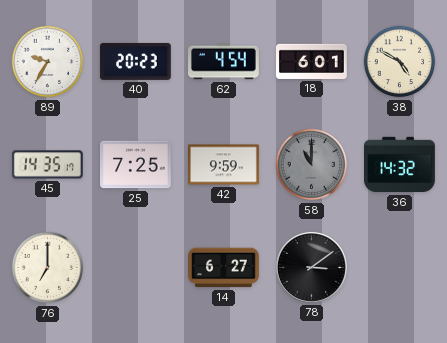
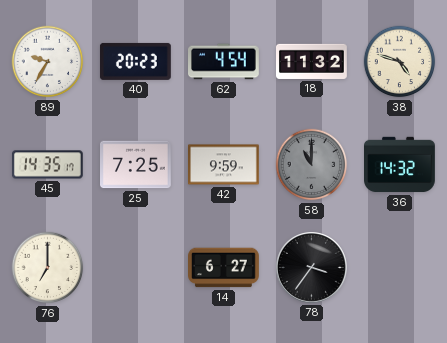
18: 6:01 -> 11:32 (312, 61)
38: 4:50 -> 4:48 (400, 62)
78: 3:09 -> 3:36 (312, 268)
